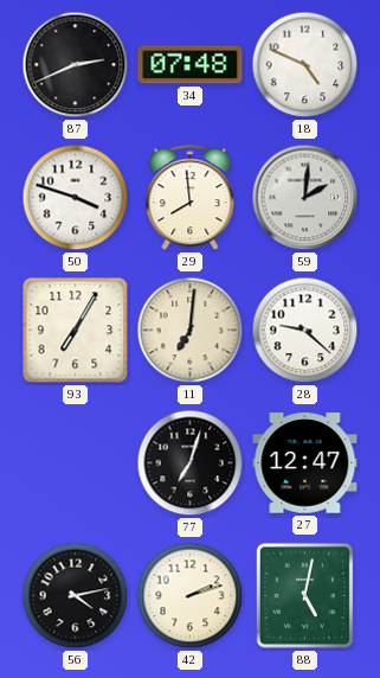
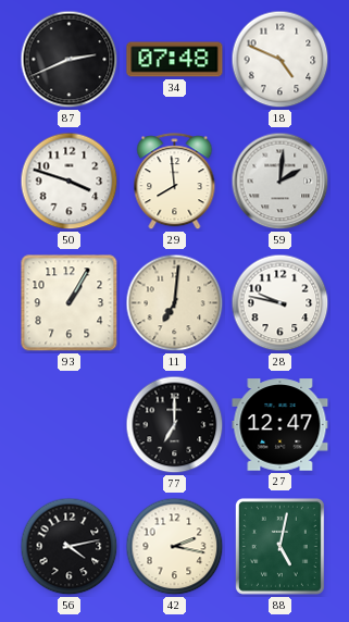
93: 7:05 -> 1:05 (70, 303)
28: 9:22 -> 9:47 (281, 303)
77: 7:03 -> 7:00 (175, 425)
42: 2:12 -> 2:17 (175, 547)
